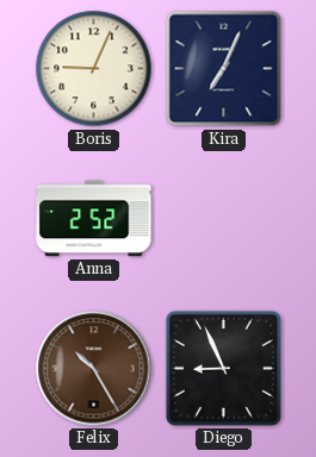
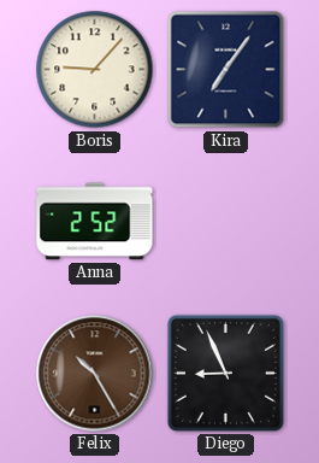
Boris: 9:04 -> 9:07 (95, 70)
Kira: 7:04 -> 7:06 (226, 70)
